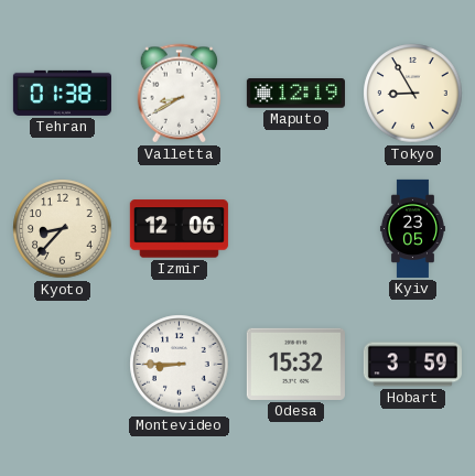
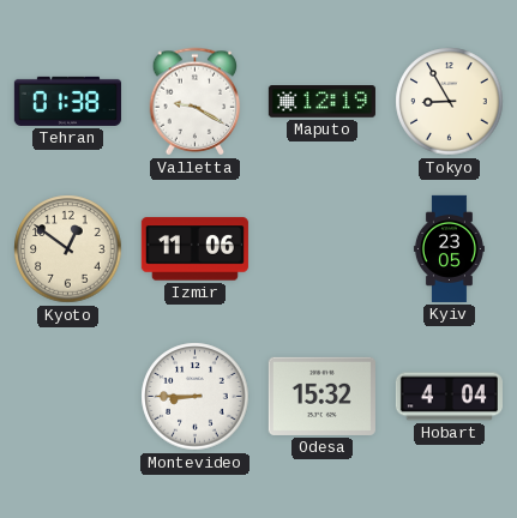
Valletta: 8:40 -> 9:20 (196, 102)
Kyoto: 8:37 -> 12:51 (68, 249)
Izmir: 12:06 -> 11:06 (194, 249)
Hobart: 3:59 -> 4:04 (449, 397)
